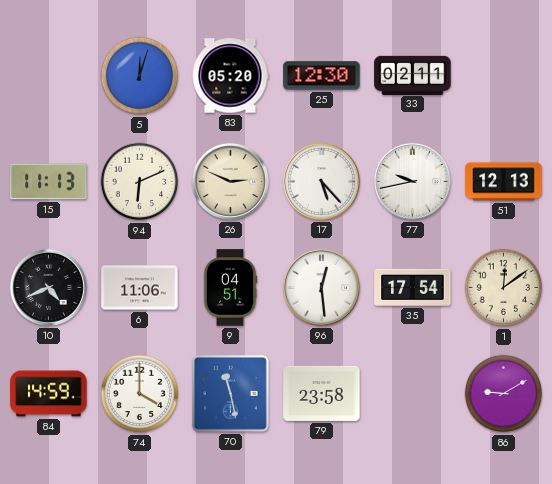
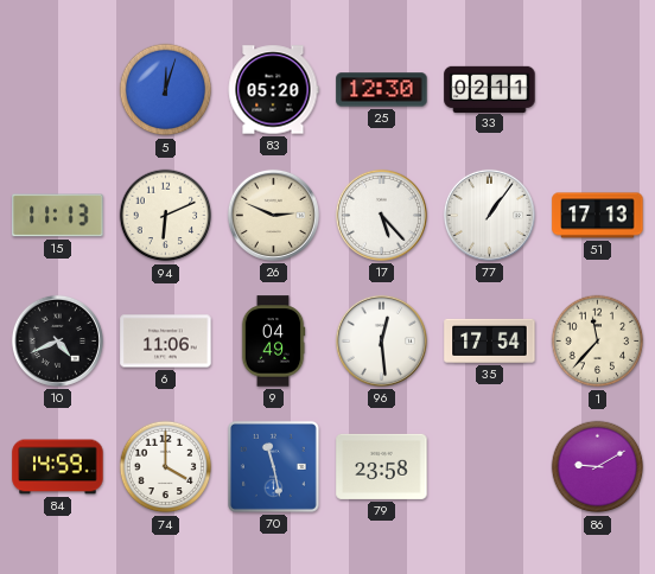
77: 9:43 -> 1:06 (489, 215)
51: 12:13 -> 17:13 (598, 216)
9: 04:51 -> 04:49 (273, 342)
1: 12:09 -> 11:37 (598, 342)
